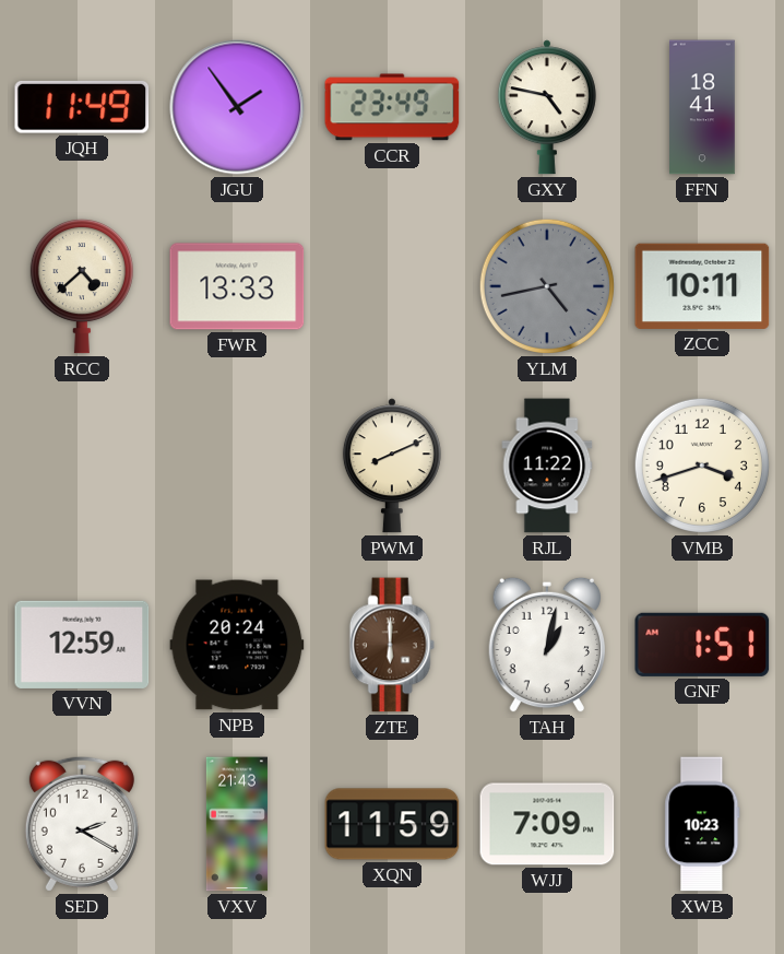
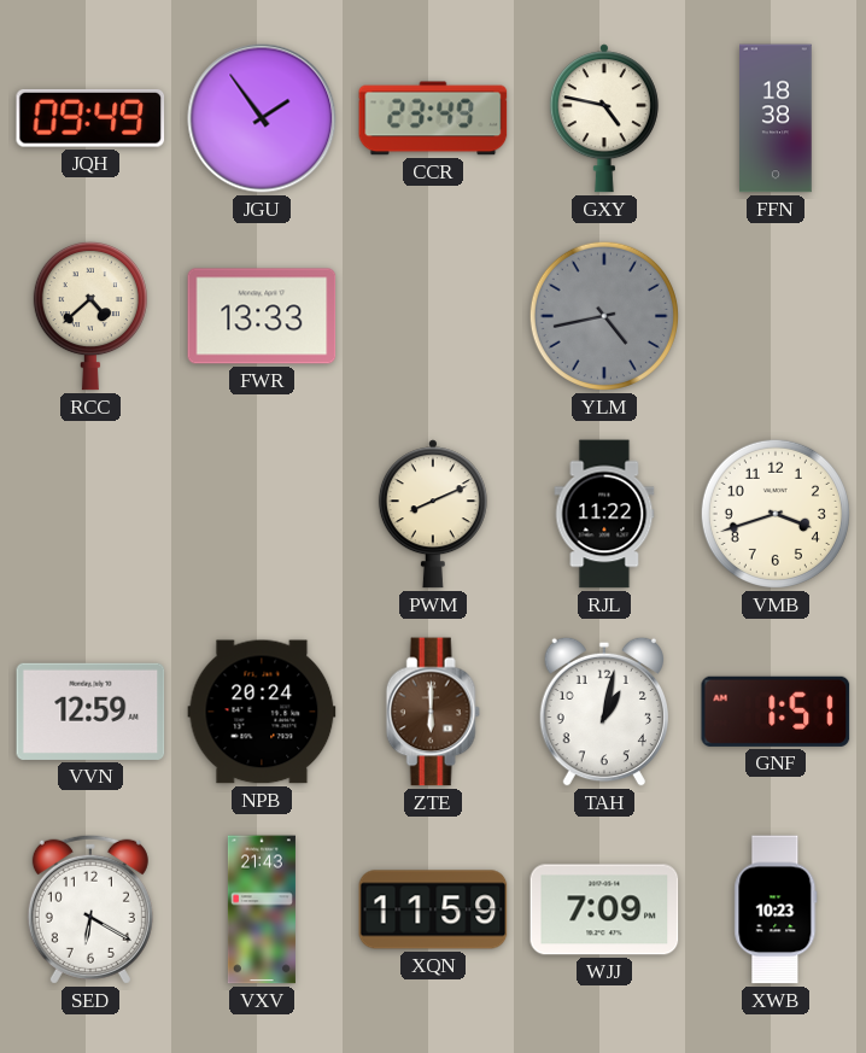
JQH: 11:49 -> 09:49 (90, 118)
FFN: 18:41 -> 18:38 (777, 118)
ZCC: 10:11 -> none (702, 286)
SED: 2:20 -> 6:20 (90, 909)
